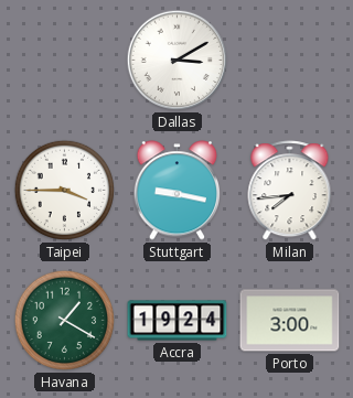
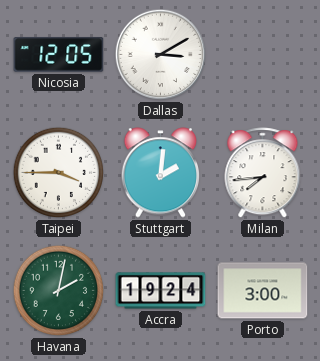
Nicosia: none -> 12:05 (59, 55)
Stuttgart: 9:17 -> 2:01 (161, 173)
Havana: 1:20 -> 2:02 (59, 291)
